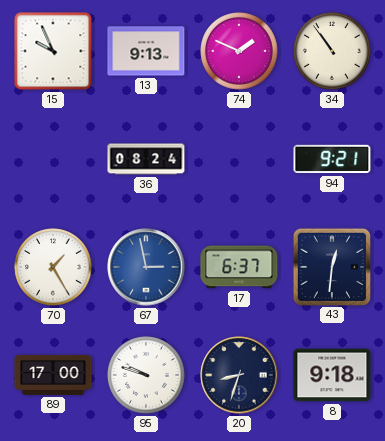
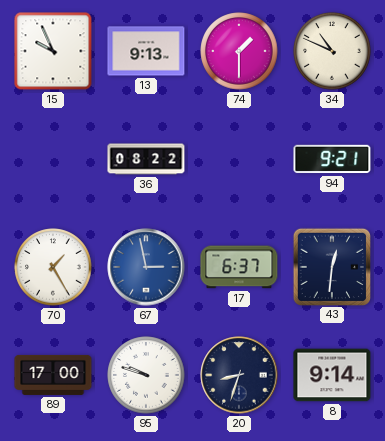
74: 1:49 -> 1:30 (239, 51)
34: 10:54 -> 10:49 (332, 51)
36: 08:24 -> 08:22 (146, 159)
8: 9:18 -> 9:14 (332, 375)
